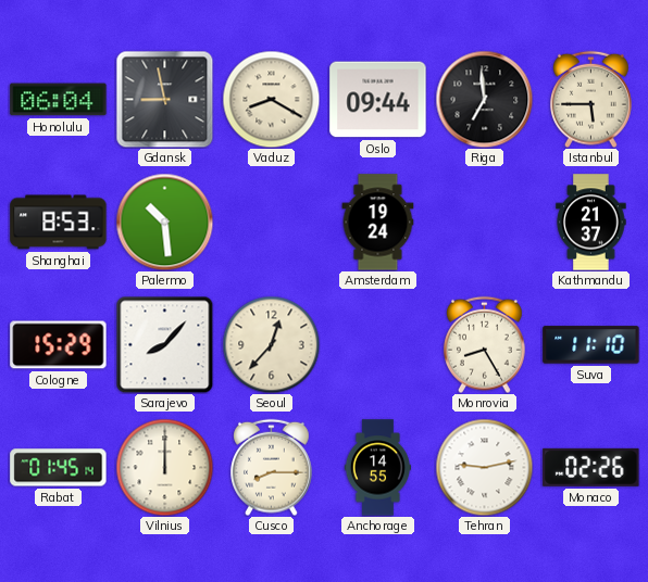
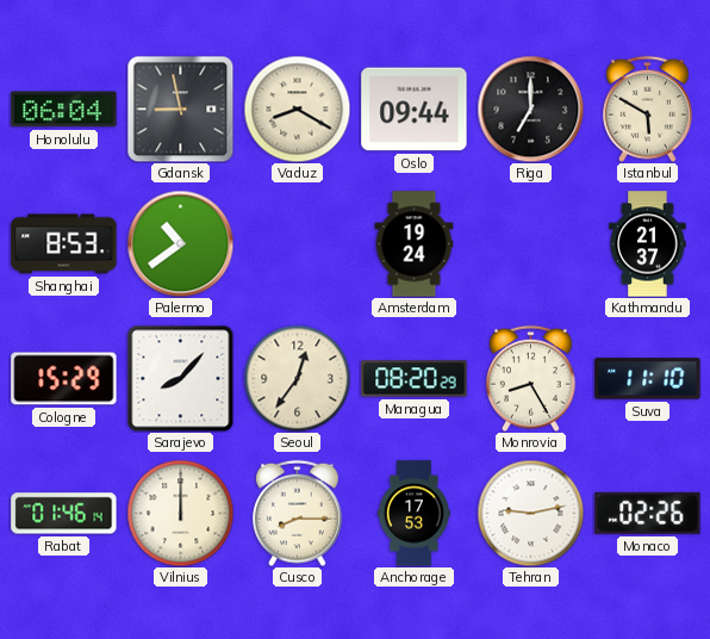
Riga: 6:59 -> 7:00 (530, 108)
Istanbul: 5:45 -> 5:50 (648, 108)
Palermo: 10:29 -> 10:39 (180, 243)
Seoul: 12:37 -> 12:36 (297, 378)
Managua: none -> 08:20 (415, 379)
Rabat: 01:45 -> 01:46 (64, 514)
Anchorage: 14:55 -> 17:53 (413, 514)
